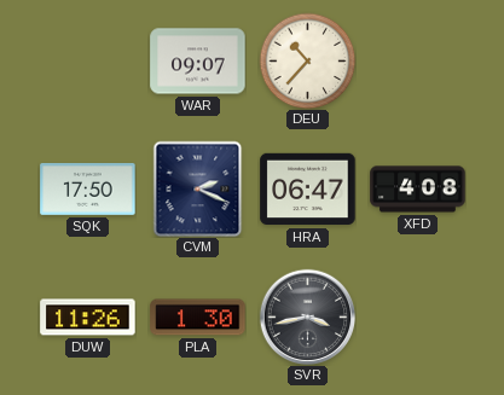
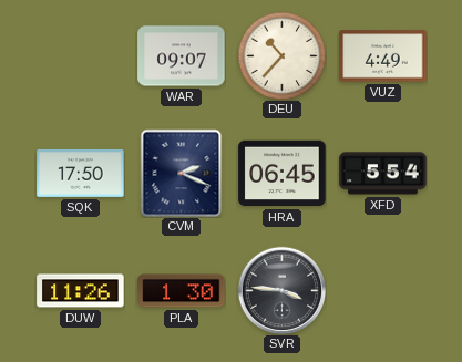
VUZ: none -> 4:49 (383, 56)
HRA: 06:47 -> 06:45 (283, 174)
XFD: 4:08 -> 5:54 (383, 174)
SVR: 3:43 -> 3:46 (281, 290)
